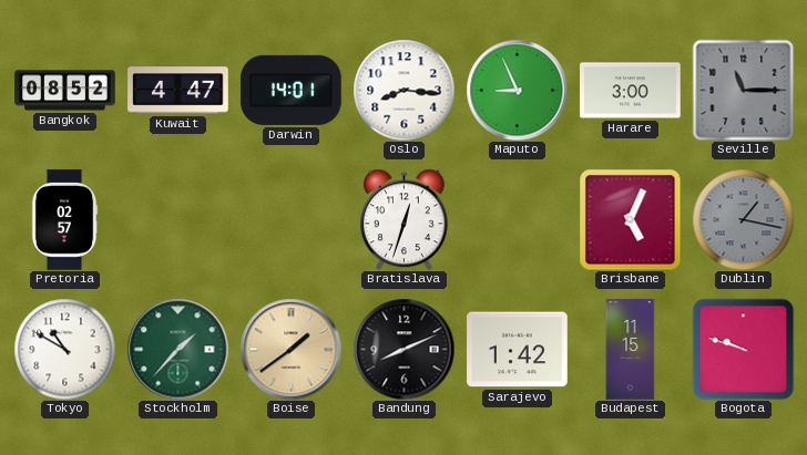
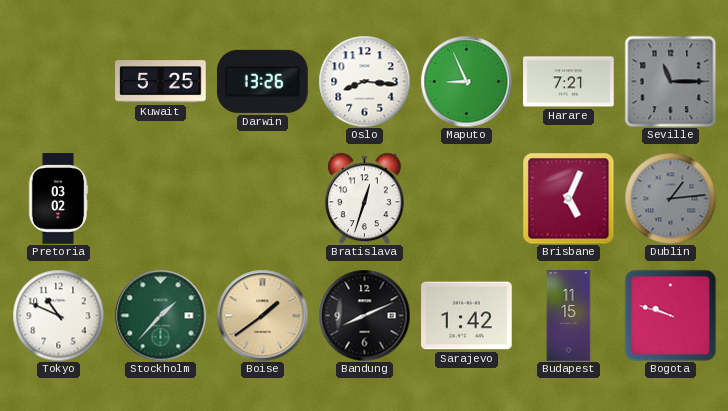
Bangkok: 08:52 -> none (65, 91)
Kuwait: 4:47 -> 5:25 (161, 82)
Darwin: 14:01 -> 13:26 (263, 81)
Harare: 3:00 -> 7:21 (569, 82)
Pretoria: 02:57 -> 03:02 (58, 199)
Dublin: 1:17 -> 1:14 (670, 198)
Tokyo: 10:50 -> 10:49 (58, 315)
